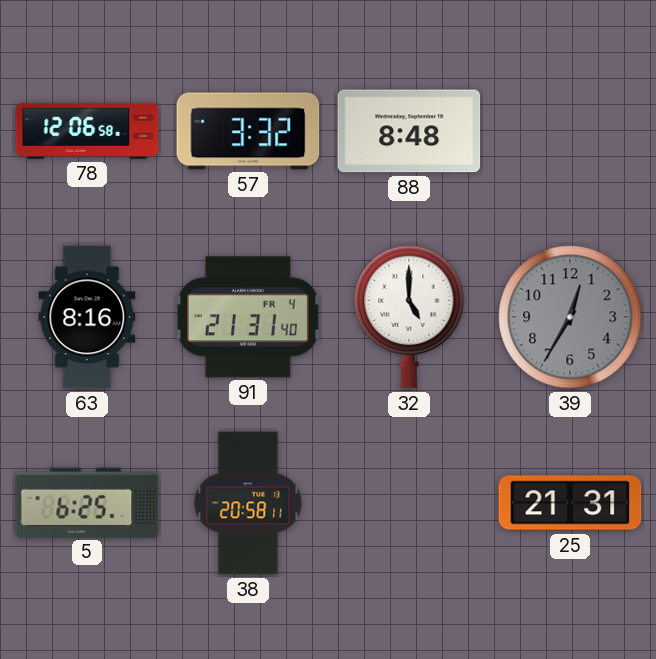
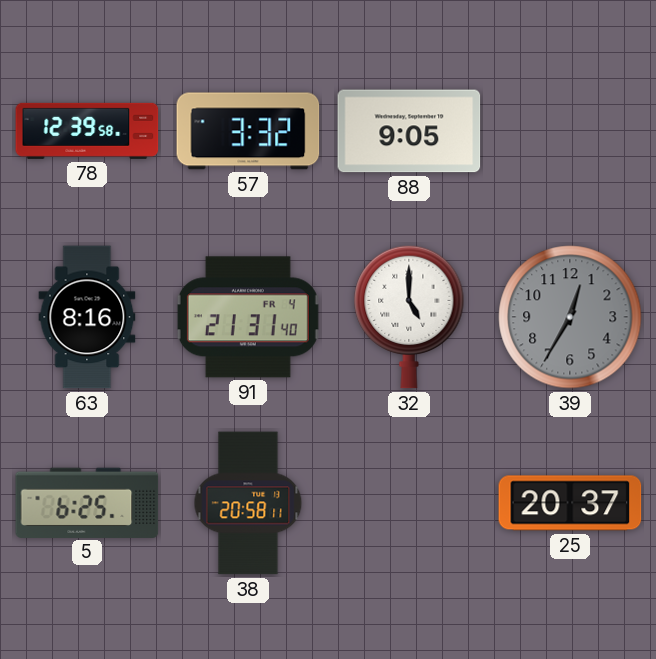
78: 12:06 -> 12:39 (87, 131)
88: 8:48 -> 9:05 (409, 131)
25: 21:31 -> 20:37 (570, 503)
